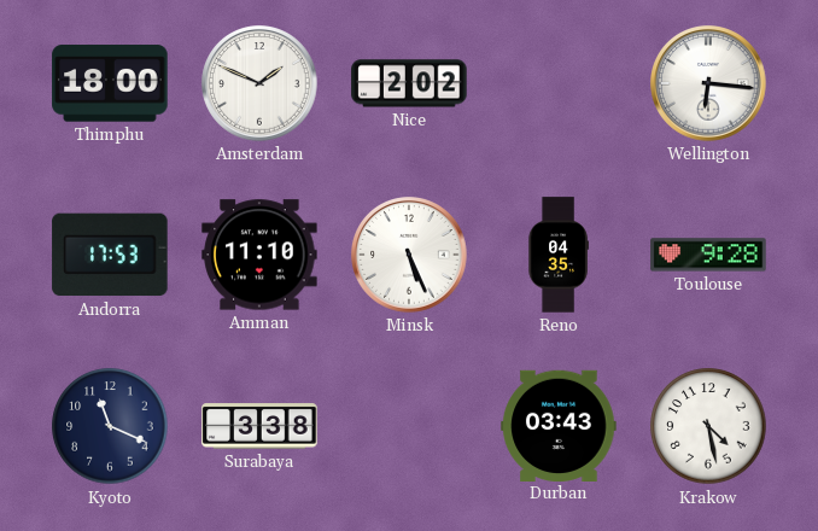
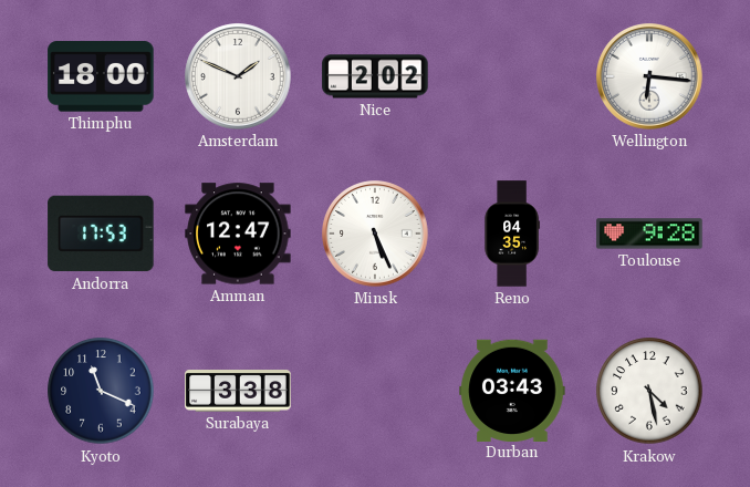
Amman: 11:10 -> 12:47 (238, 234)
